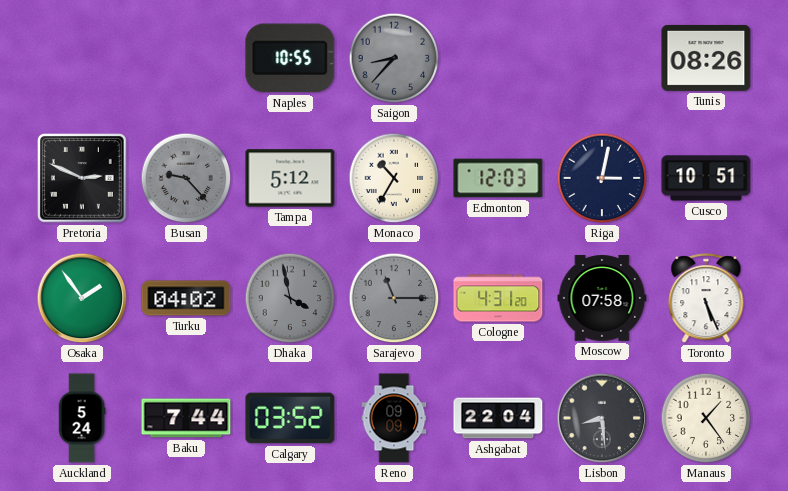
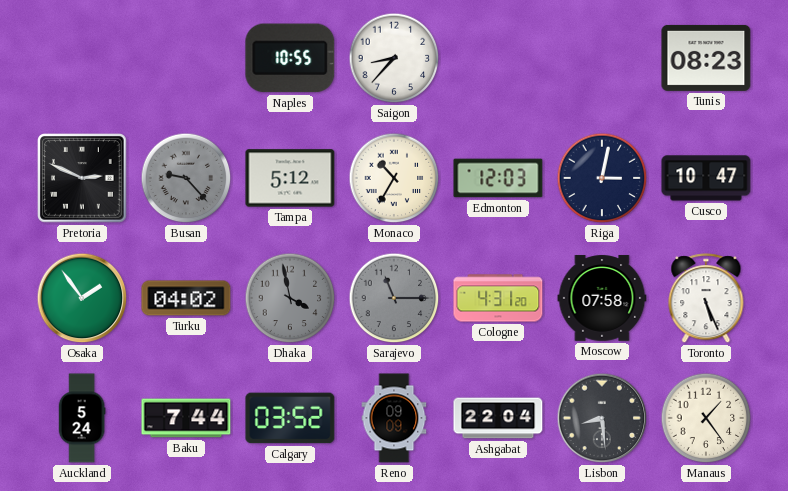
Saigon dial: grey -> white (394, 58)
Tunis: 08:26 -> 08:23 (706, 58)
Cusco: 10:51 -> 10:47 (706, 178)
